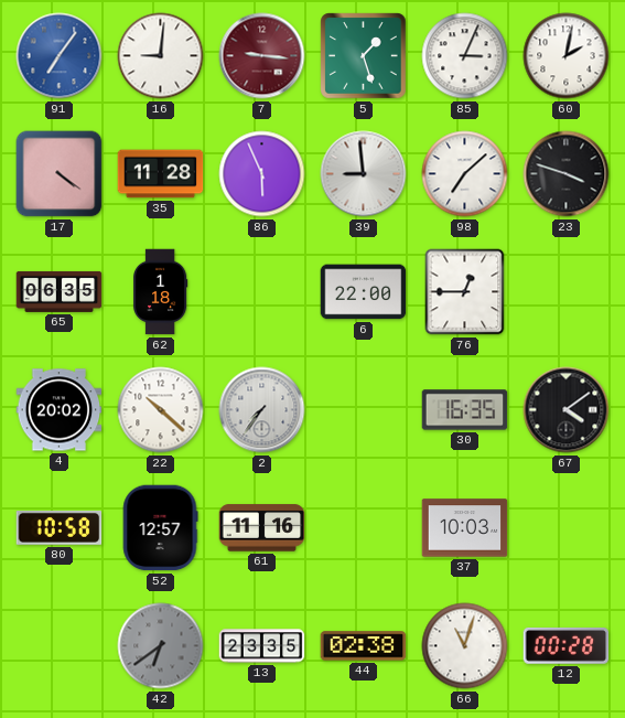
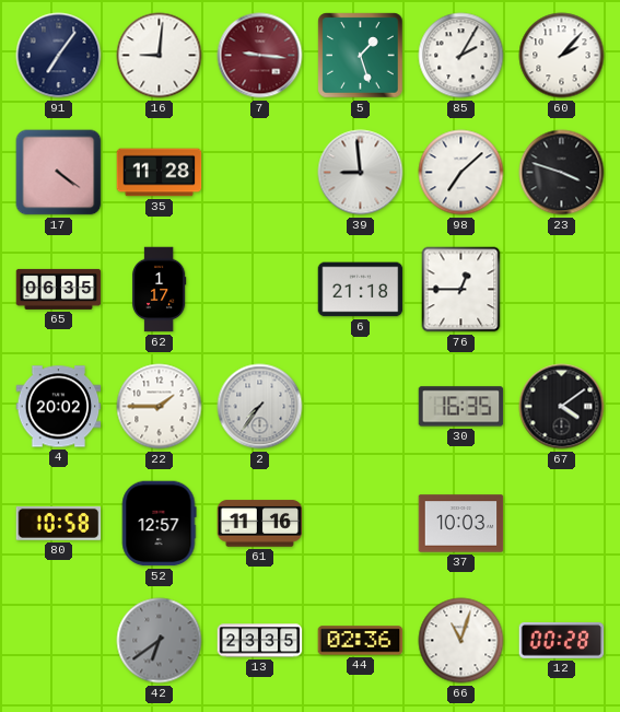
91 dial: blue -> navy (59, 56)
85: 3:04 -> 2:05 (461, 56)
60: 2:02 -> 2:07 (562, 56)
86: 5:56 -> none (262, 174)
62: 1:18 -> 1:17 (159, 290)
6: 22:00 -> 21:18 (361, 290)
22: 10:22 -> 1:45 (160, 407)
44: 02:38 -> 02:36 (361, 641)
